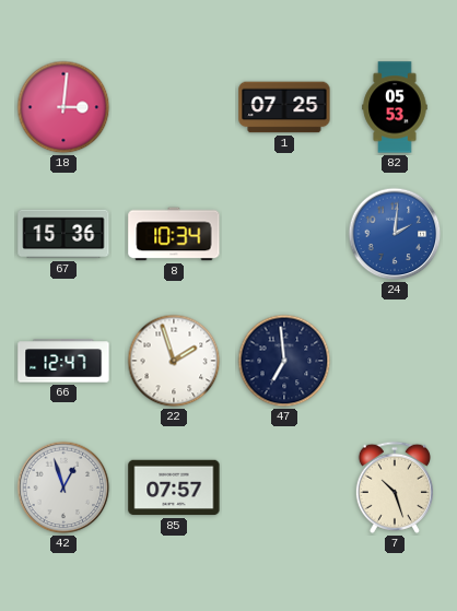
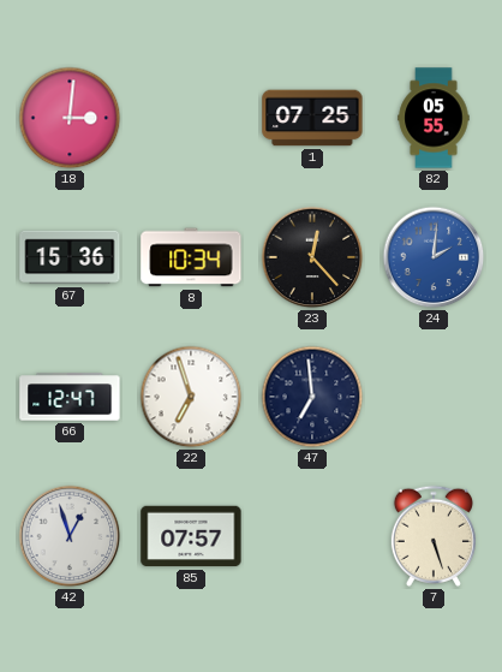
82: 05:53 -> 05:55 (434, 118)
23: none -> 12:23 (312, 257)
22: 1:57 -> 6:57 (191, 397)
7: 10:27 -> 5:27 (434, 536)
